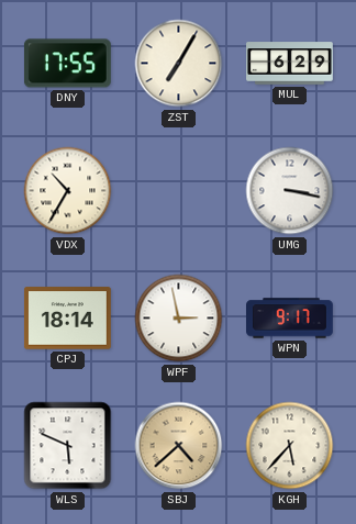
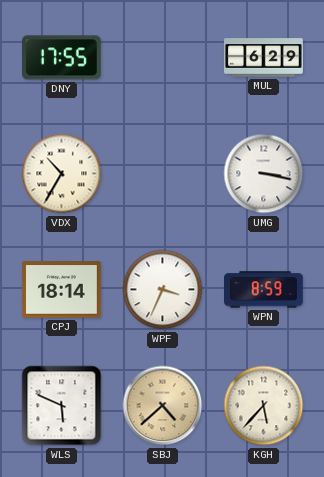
ZST: 7:05 -> none (179, 64)
WPF: 2:58 -> 3:34 (163, 290)
WPN: 9:17 -> 8:59 (264, 290)
